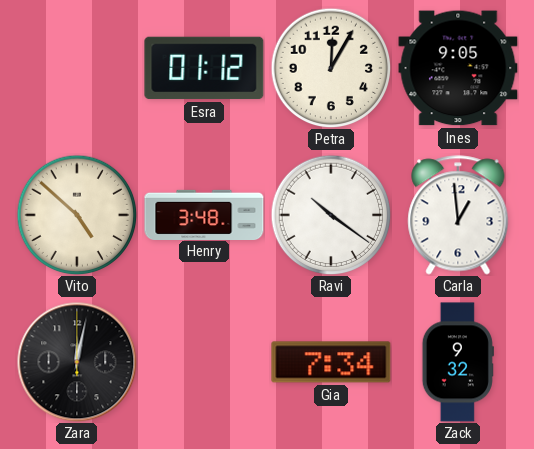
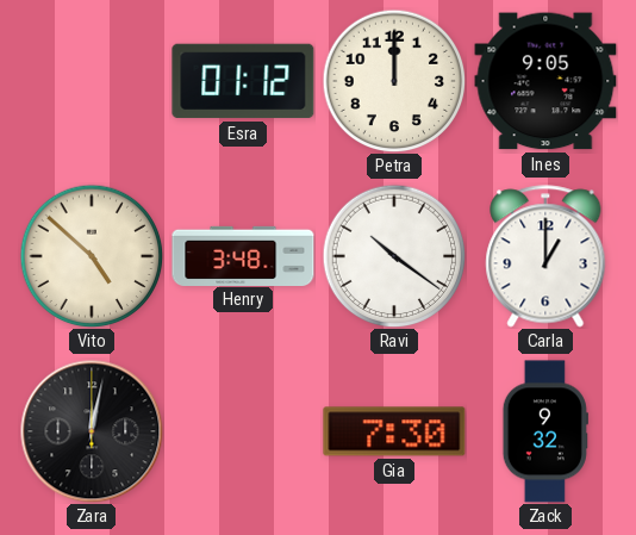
Petra: 12:05 -> 12:00 (394, 81)
Carla: 12:59 -> 1:00 (545, 256)
Gia: 7:34 -> 7:30 (394, 431)
